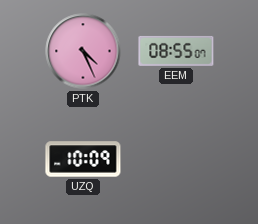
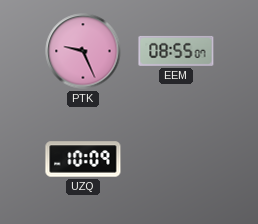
PTK: 4:26 -> 9:26 (83, 51)
